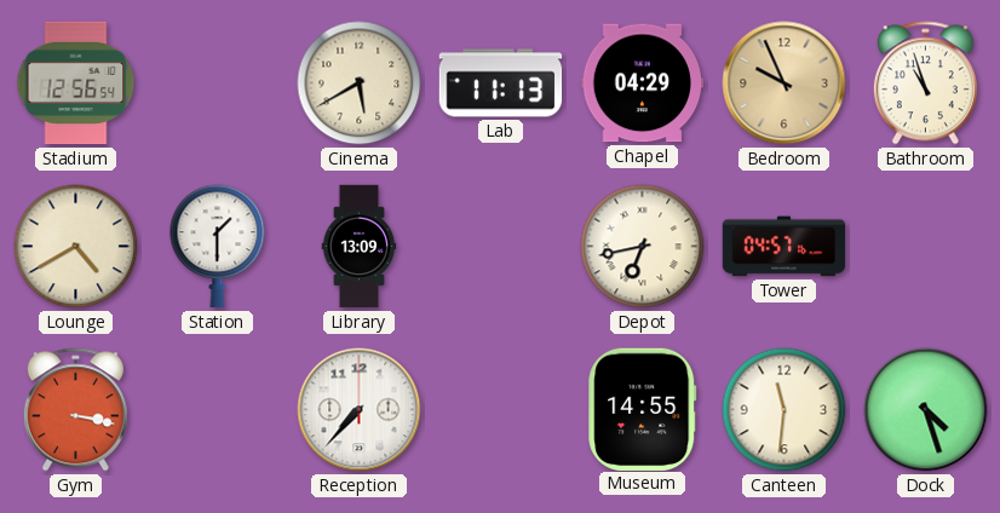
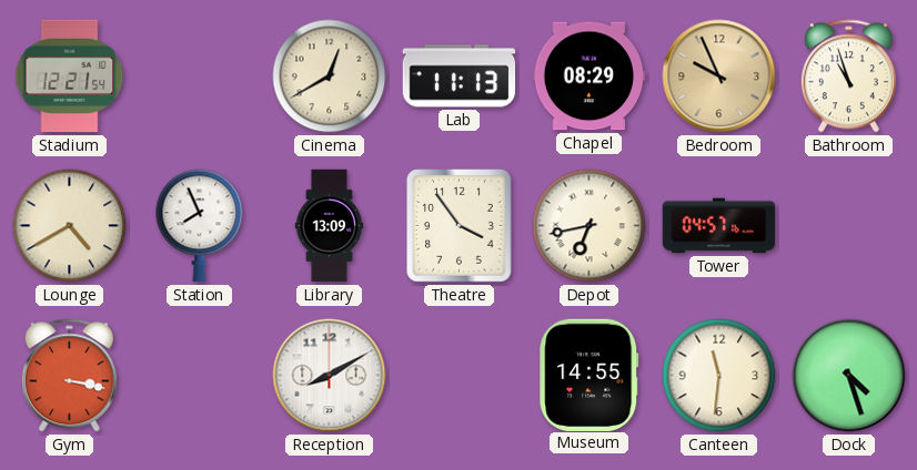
Stadium: 12:56 -> 12:21 (70, 76)
Cinema: 5:40 -> 12:40 (330, 76)
Chapel: 04:29 -> 08:29 (589, 76)
Station: 1:30 -> 7:56 (200, 226)
Theatre: none -> 3:54 (460, 226)
Reception: 7:37 -> 8:10 (330, 376)
